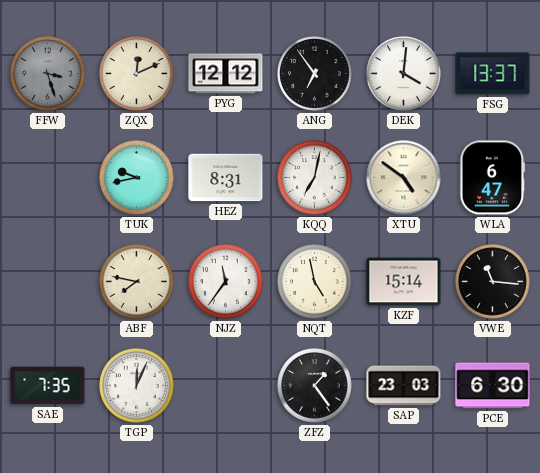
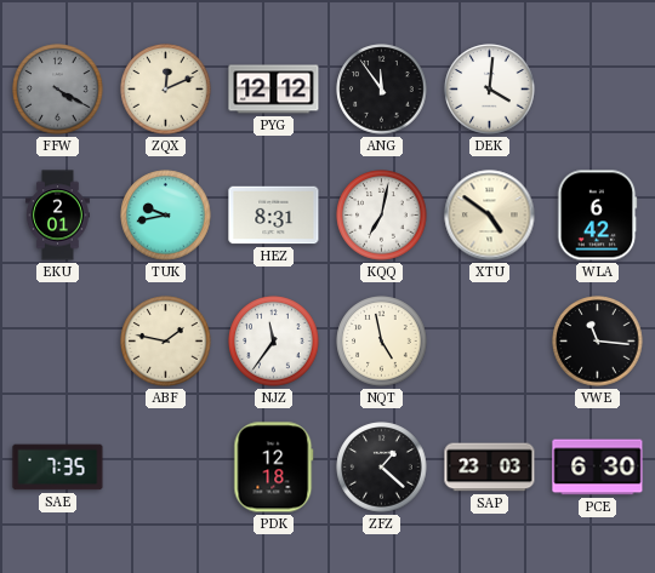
FFW: 3:27 -> 4:20 (58, 90)
ANG: 6:54 -> 11:54 (382, 90)
FSG: 13:37 -> none (493, 74)
EKU: none -> 2:01 (57, 216)
WLA: 6:47 -> 6:42 (598, 216)
ABF: 7:47 -> 1:47 (166, 342)
KZF: 15:14 -> none (404, 282)
TGP: 12:04 -> none (137, 386)
PDK: none -> 12:18 (274, 468)
ZFZ: 1:24 -> 1:22 (382, 468)
